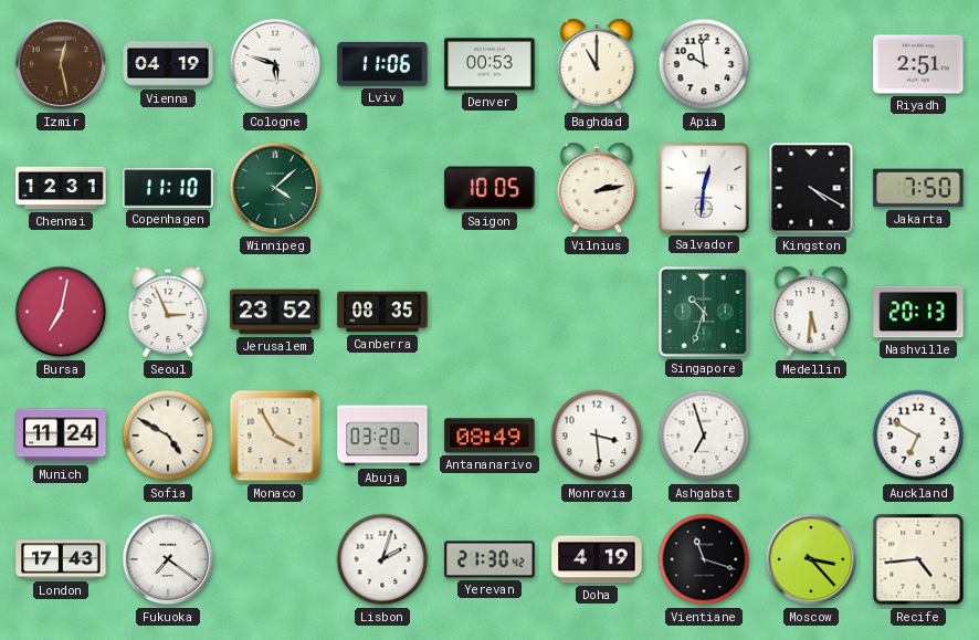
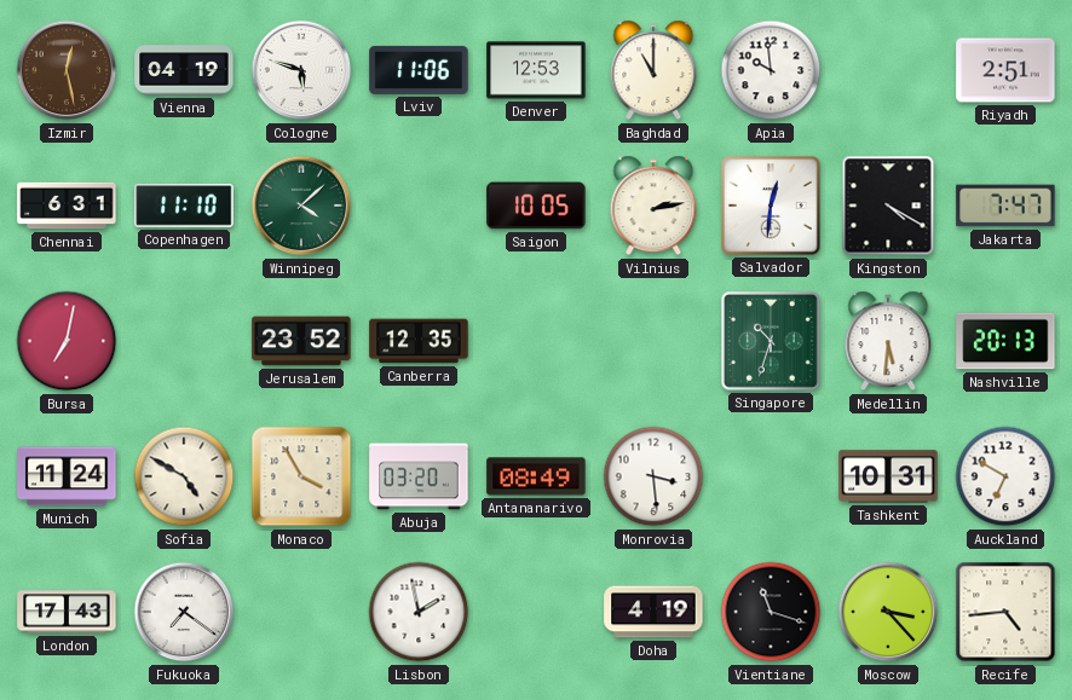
Denver: 00:53 -> 12:53 (536, 70)
Chennai: 12:31 -> 6:31 (67, 206)
Jakarta: 7:50 -> 7:47 (1005, 206)
Seoul: 2:56 -> none (168, 312)
Canberra: 08:35 -> 12:35 (419, 341)
Ashgabat: 6:57 -> none (704, 436)
Tashkent: none -> 10:31 (888, 476)
Lisbon: 2:03 -> 1:58 (419, 612)
Yerevan: 21:30 -> none (490, 559)
